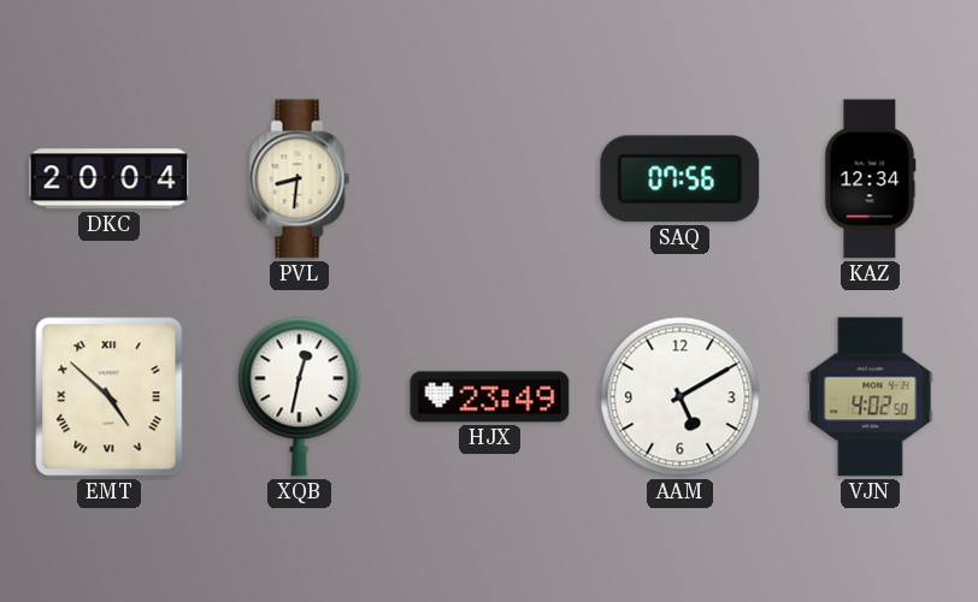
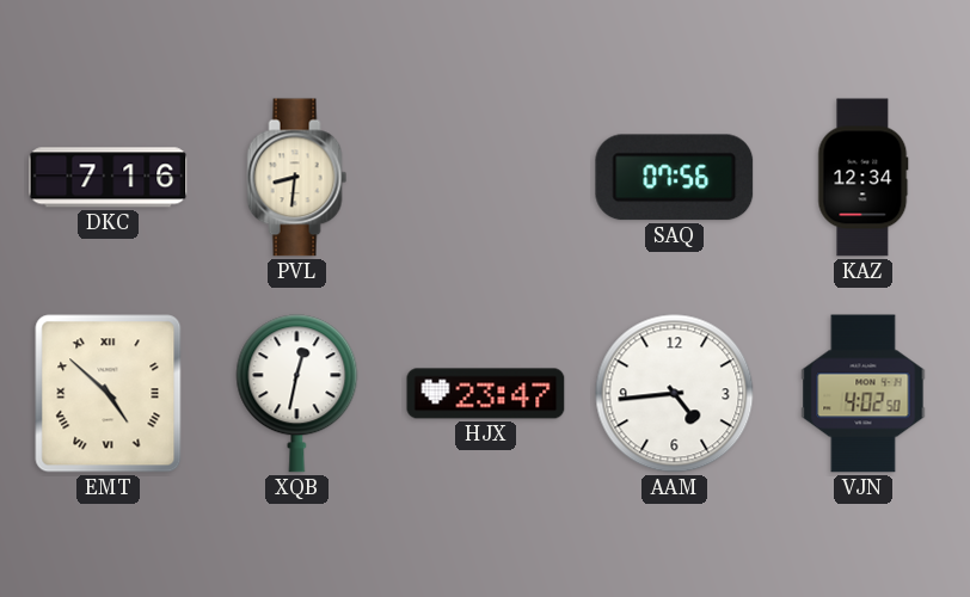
DKC: 20:04 -> 7:16 (109, 178)
HJX: 23:49 -> 23:47 (486, 394)
AAM: 5:10 -> 4:44 (675, 394)
